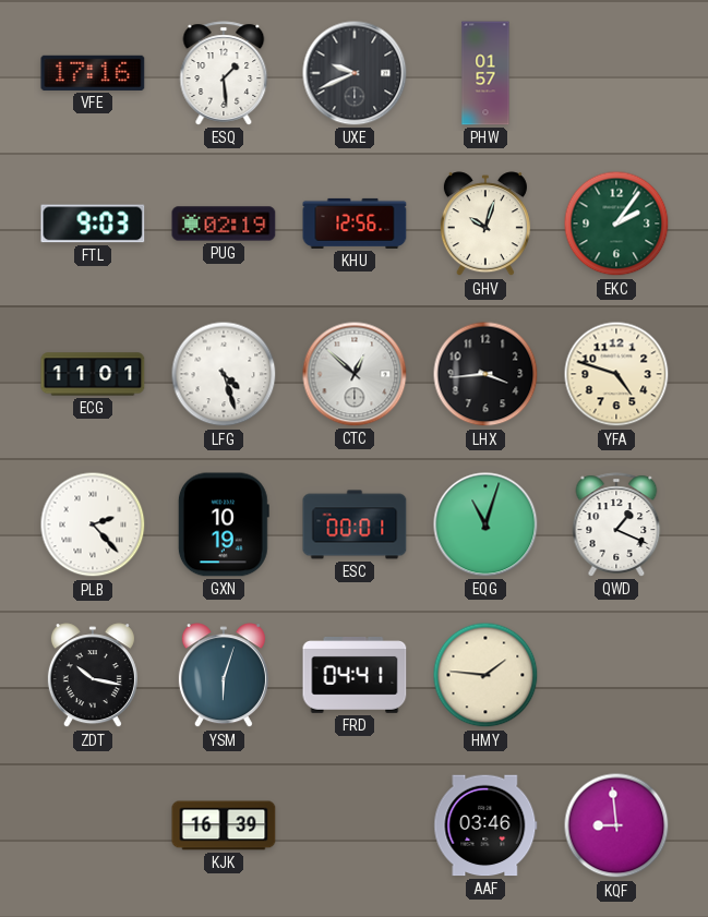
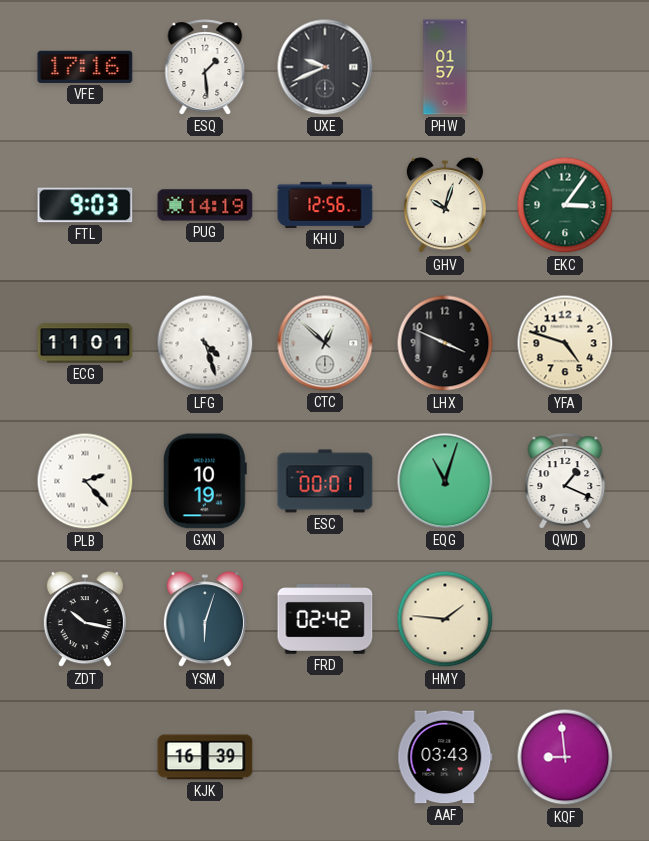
PUG: 02:19 -> 14:19 (205, 205)
EKC: 2:06 -> 3:06 (565, 205)
LHX: 3:44 -> 3:49 (445, 343)
FRD: 04:41 -> 02:42 (325, 620)
AAF: 03:46 -> 03:43 (445, 757)
